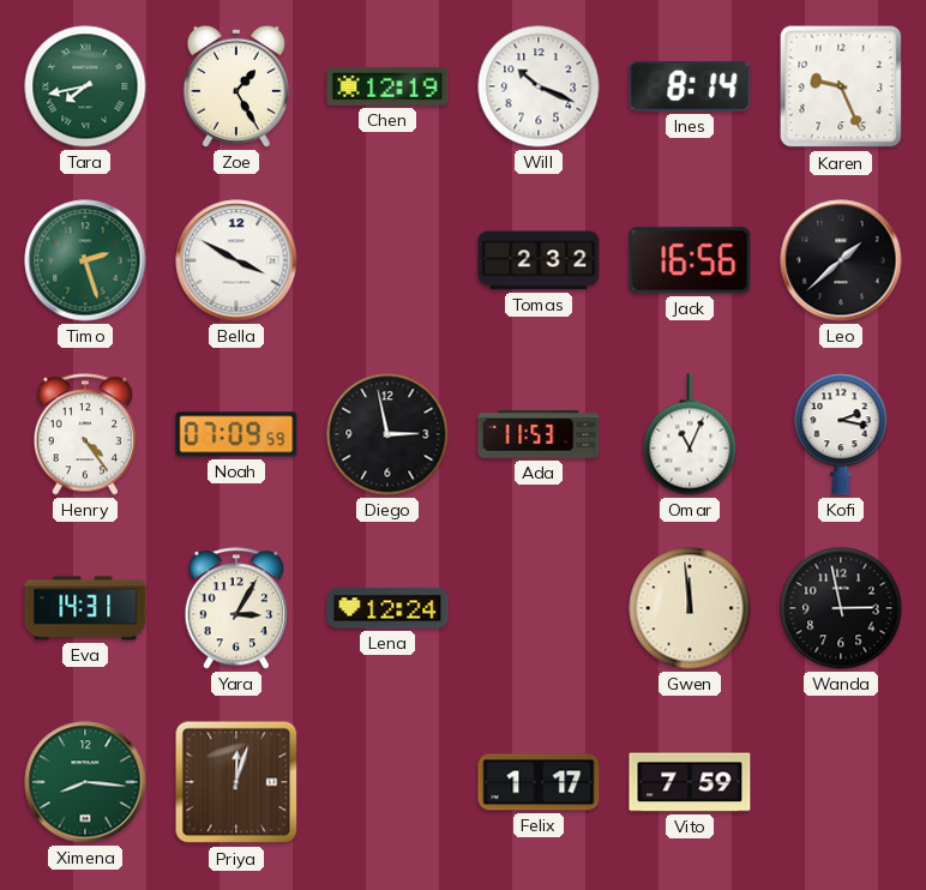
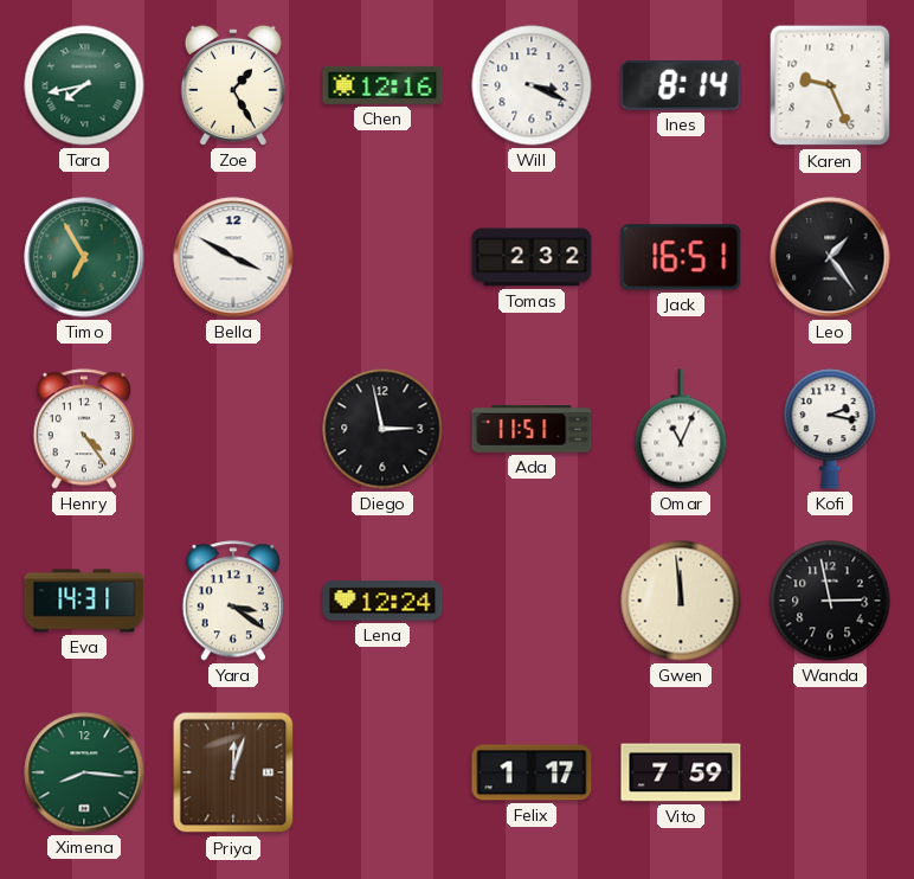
Chen: 12:19 -> 12:16 (382, 85)
Will: 10:19 -> 3:19 (532, 85)
Timo: 2:27 -> 6:55 (84, 257)
Jack: 16:56 -> 16:51 (681, 257)
Leo: 1:38 -> 1:24 (830, 257)
Noah: 07:09 -> none (236, 434)
Ada: 11:53 -> 11:51 (532, 429)
Yara: 3:05 -> 3:21 (233, 601)
